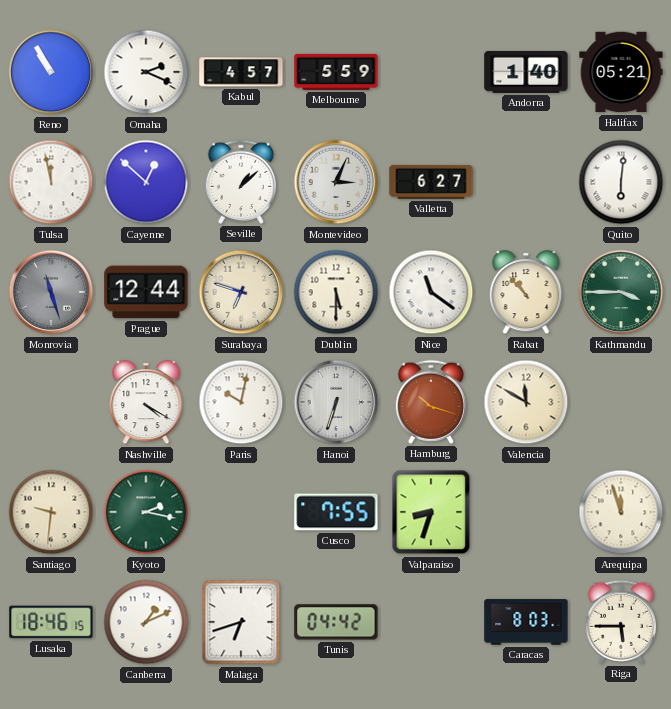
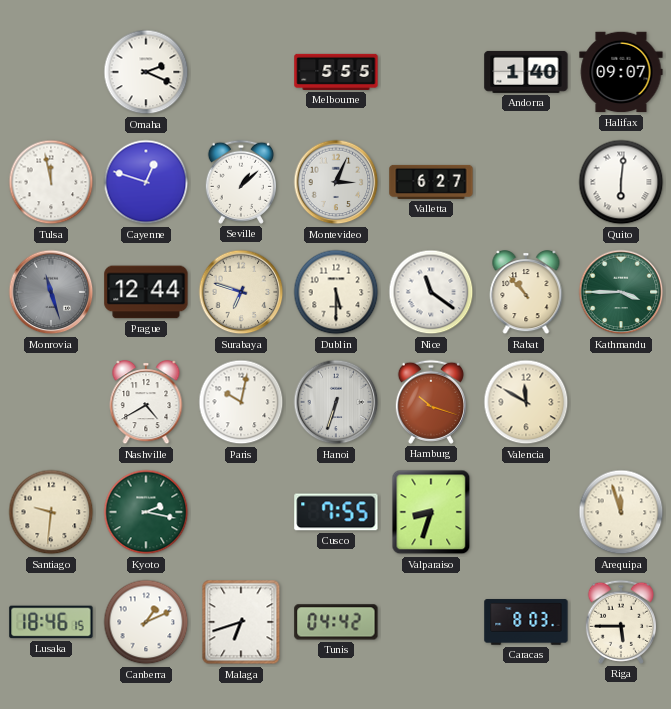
Reno: 10:55 -> none (51, 72)
Kabul: 4:57 -> none (241, 72)
Melbourne: 5:59 -> 5:55 (336, 72)
Halifax: 05:21 -> 09:07 (621, 72)
Cayenne: 12:52 -> 12:48 (146, 182)
Nashville: 4:20 -> 4:40 (146, 403)
